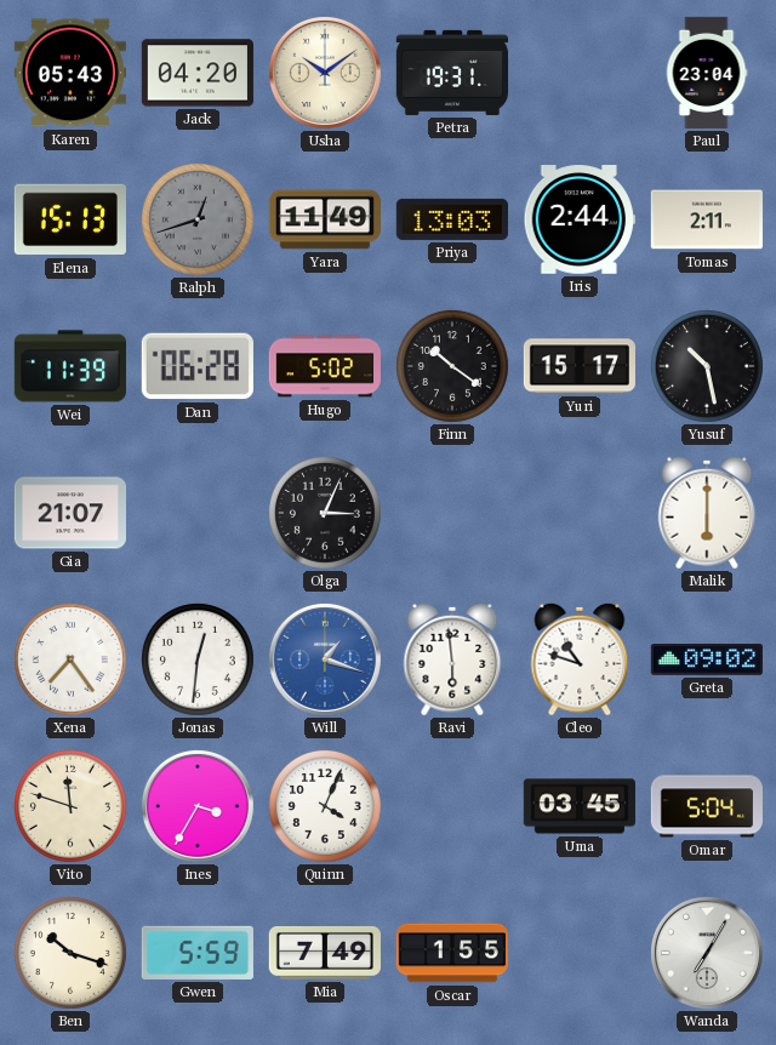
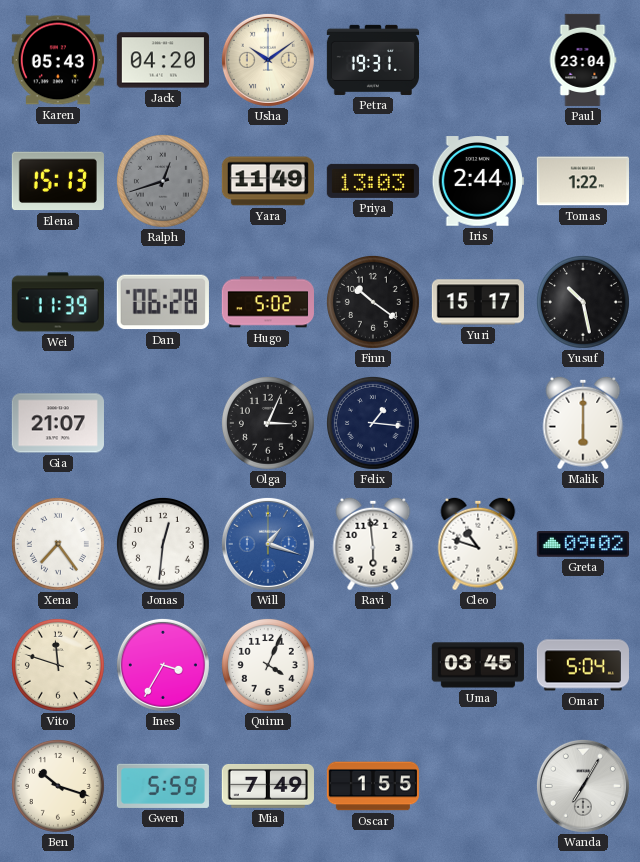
Tomas: 2:11 -> 1:22 (583, 181)
Felix: none -> 1:16 (373, 423)
